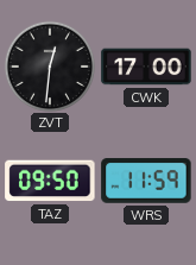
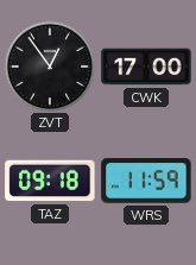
ZVT: 12:31 -> 12:54 (50, 67)
TAZ: 09:50 -> 09:18 (50, 181)
